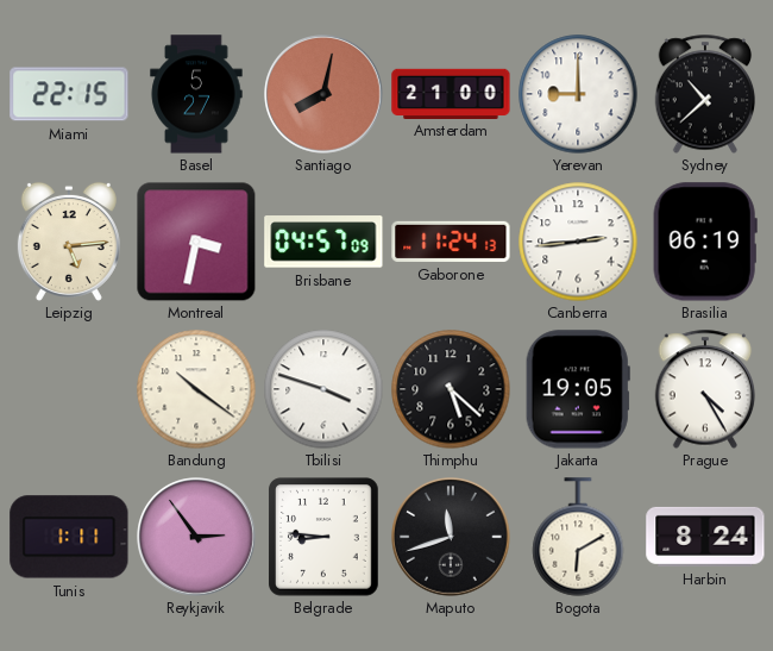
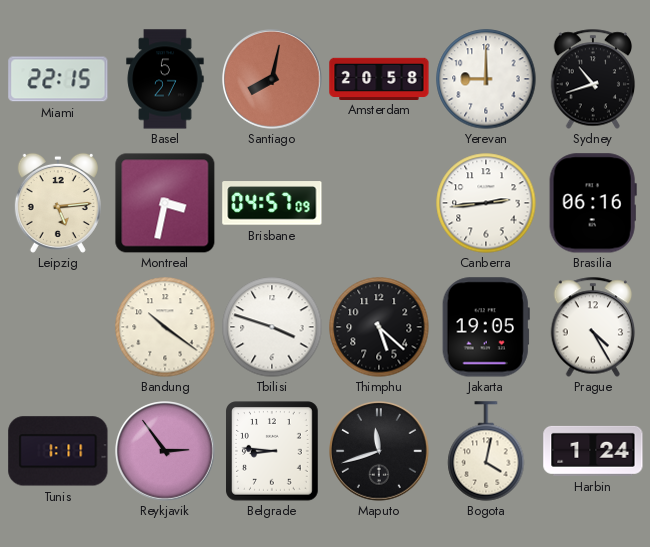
Amsterdam: 21:00 -> 20:58 (379, 78)
Sydney: 10:38 -> 10:42 (593, 79)
Gaborone: 11:24 -> none (451, 242)
Brasilia: 06:19 -> 06:16 (593, 203)
Bogota: 6:10 -> 4:02 (486, 451)
Harbin: 8:24 -> 1:24 (593, 451)
